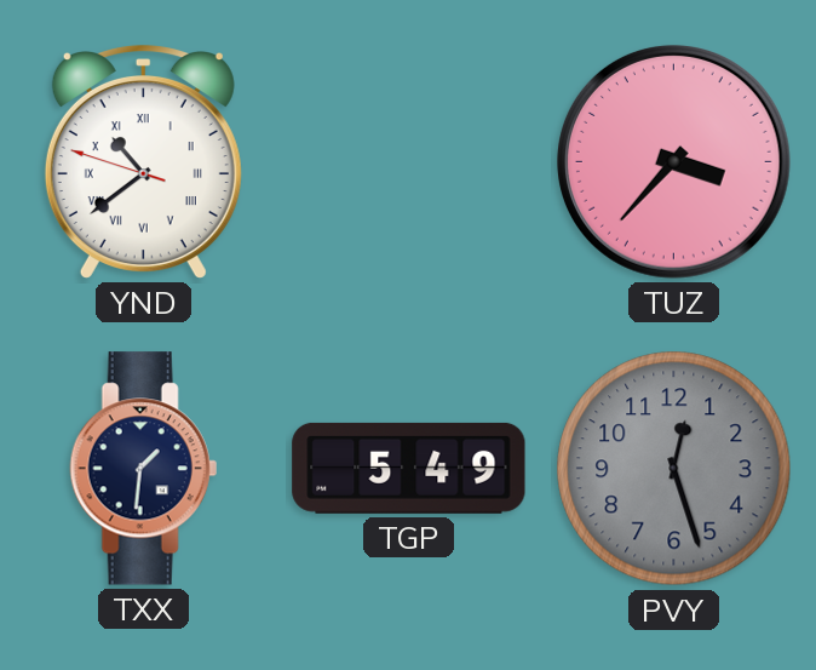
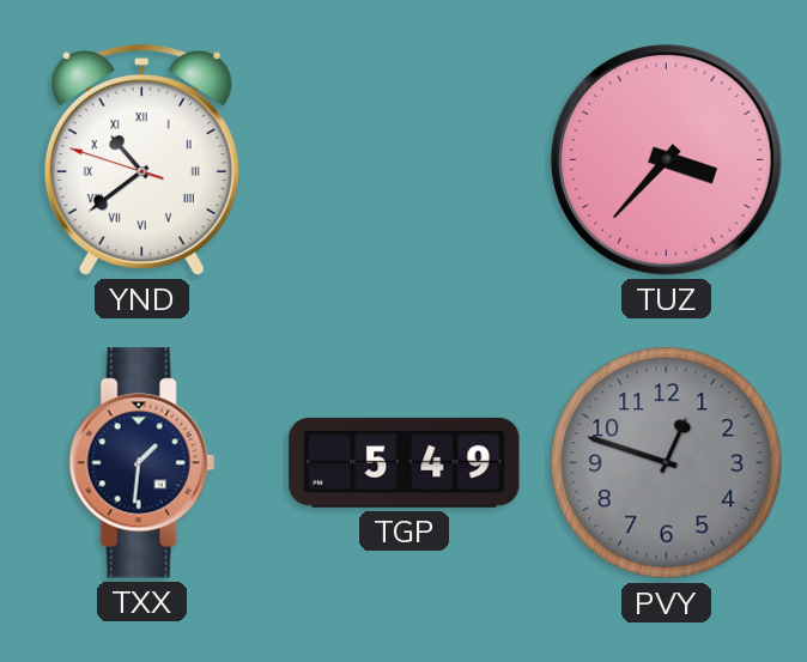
PVY: 12:27 -> 12:48 (667, 463)
